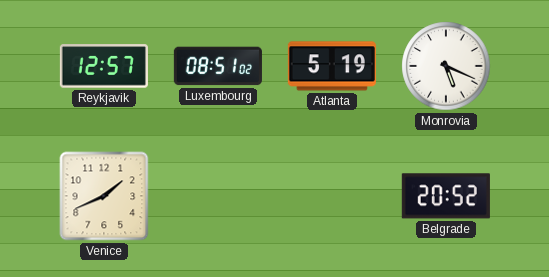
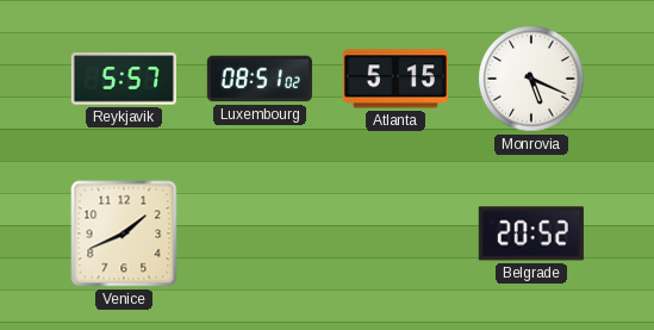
Reykjavik: 12:57 -> 5:57 (124, 79)
Atlanta: 5:19 -> 5:15 (395, 79)
